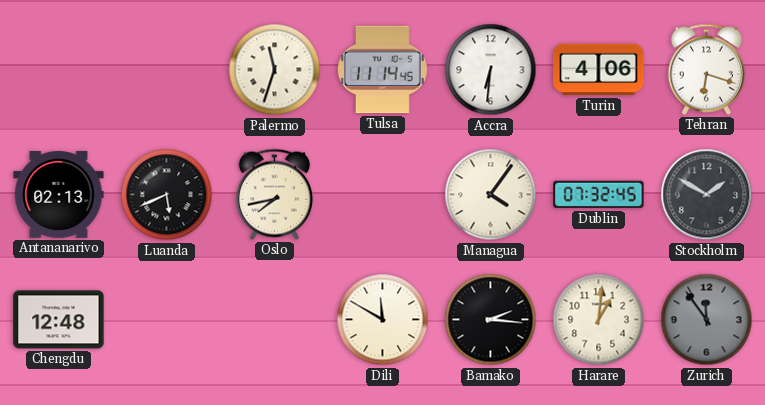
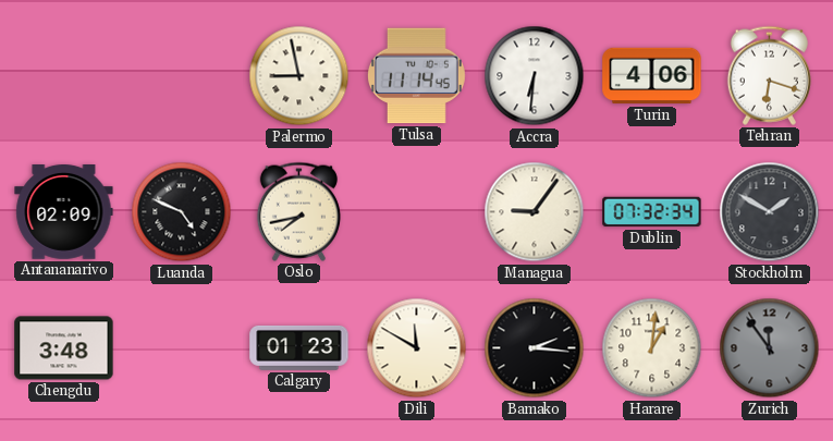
Palermo: 11:33 -> 8:58 (299, 76)
Antananarivo: 02:13 -> 02:09 (64, 212)
Luanda: 5:41 -> 4:49 (182, 212)
Managua: 4:06 -> 9:06 (535, 212)
Dublin: 07:32:45 -> 07:32:34 (652, 212)
Chengdu: 12:48 -> 3:48 (64, 348)
Calgary: none -> 01:23 (299, 347)
